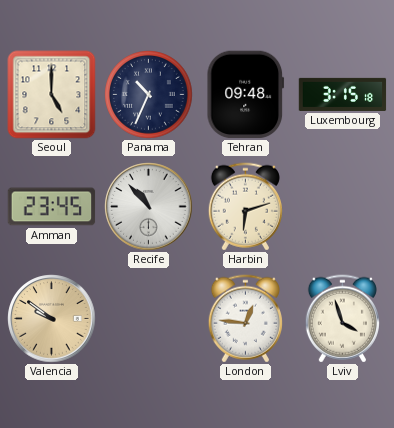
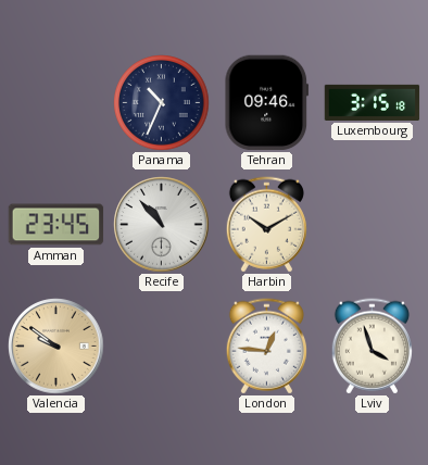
Seoul: 5:00 -> none (52, 95)
Tehran: 09:48 -> 09:46 (267, 103)
Harbin: 6:12 -> 10:10 (266, 225)
